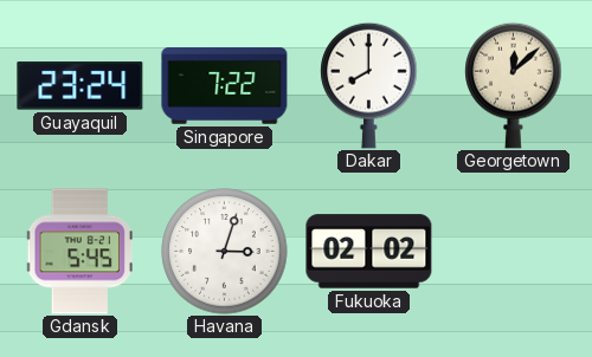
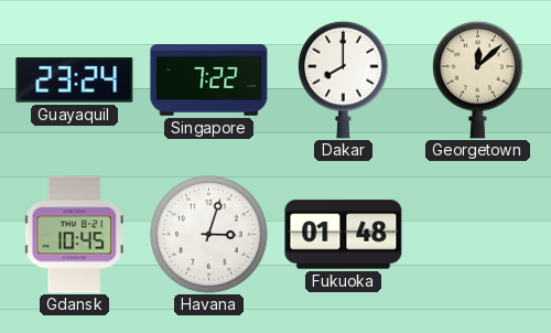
Gdansk: 5:45 -> 10:45 (75, 235)
Fukuoka: 02:02 -> 01:48 (344, 235)
